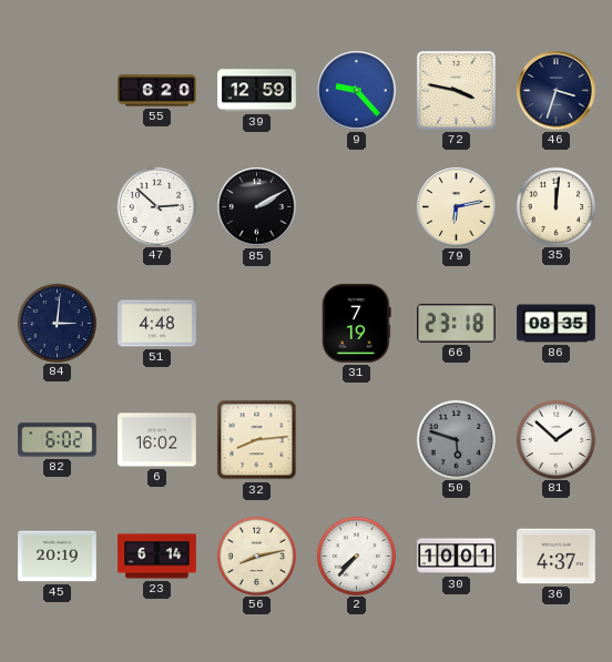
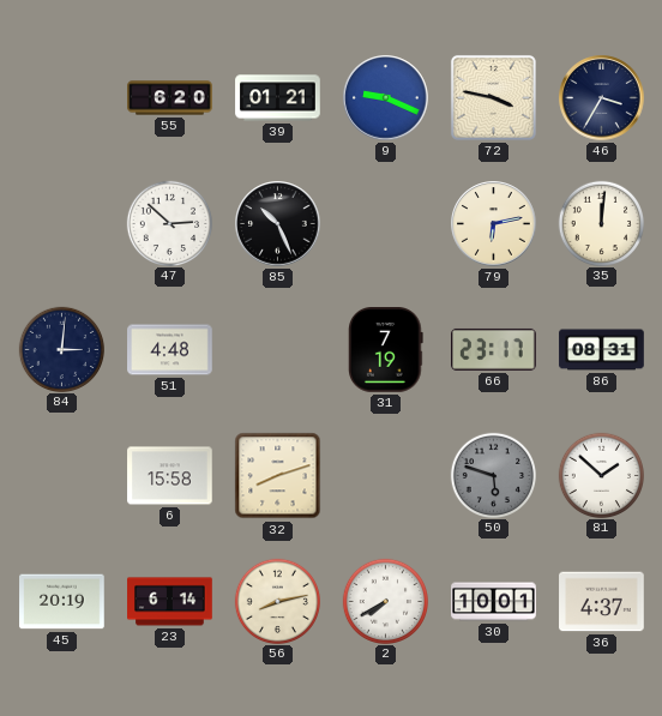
39: 12:59 -> 01:21 (278, 98)
9: 9:23 -> 9:19 (386, 98)
46: 3:33 -> 3:35 (602, 98)
85: 2:10 -> 10:26 (278, 224)
66: 23:18 -> 23:17 (494, 349)
86: 08:35 -> 08:31 (602, 350)
82: 6:02 -> none (58, 440)
6: 16:02 -> 15:58 (170, 476)
32: 8:14 -> 8:12 (278, 476)
2: 7:37 -> 7:40 (385, 601)
